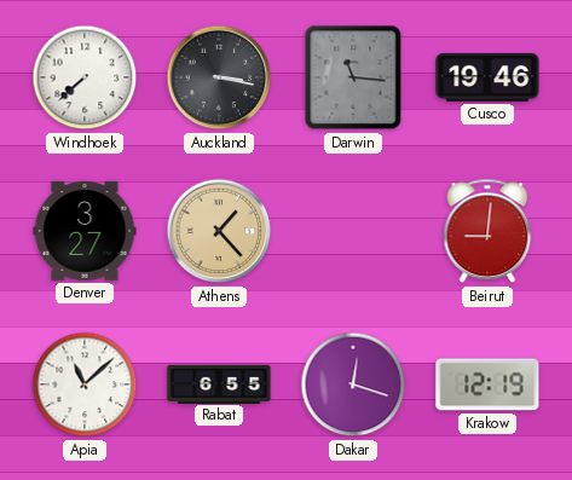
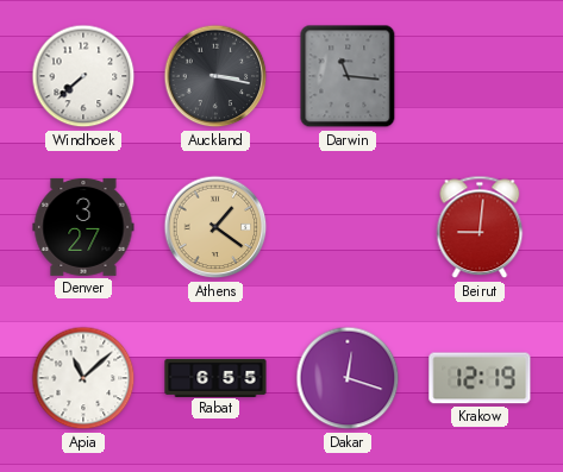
Cusco: 19:46 -> none (487, 77)
Athens: 1:23 -> 1:21 (215, 227)
